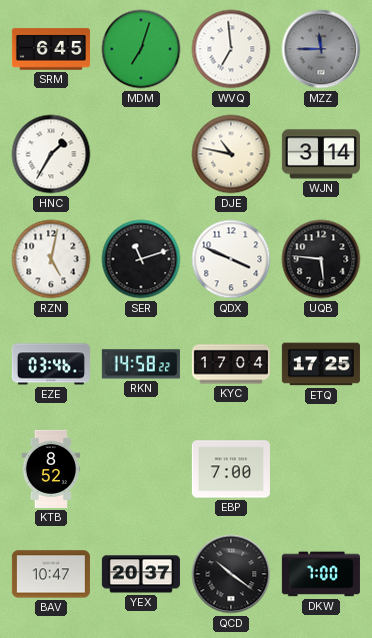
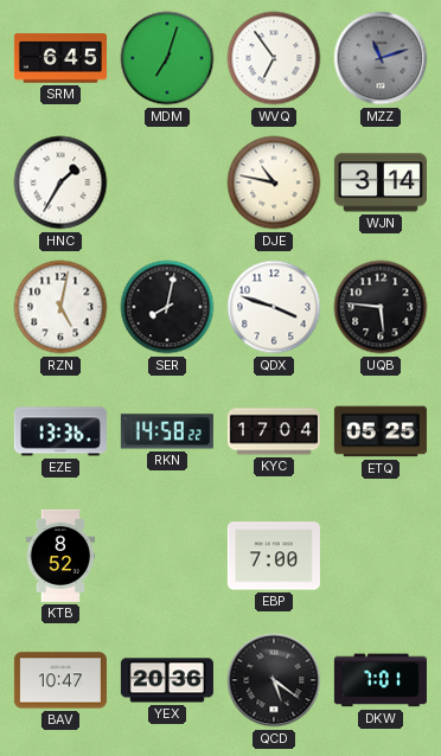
WVQ: 6:59 -> 6:54 (274, 58)
MZZ: 11:45 -> 11:12 (381, 58)
SER: 11:12 -> 8:02 (167, 307)
QDX: 3:49 -> 3:48 (274, 307)
EZE: 03:46 -> 13:36 (60, 431)
ETQ: 17:25 -> 05:25 (381, 431)
YEX: 20:37 -> 20:36 (167, 680)
QCD: 10:21 -> 5:21 (274, 680)
DKW: 7:00 -> 7:01 (381, 680)
